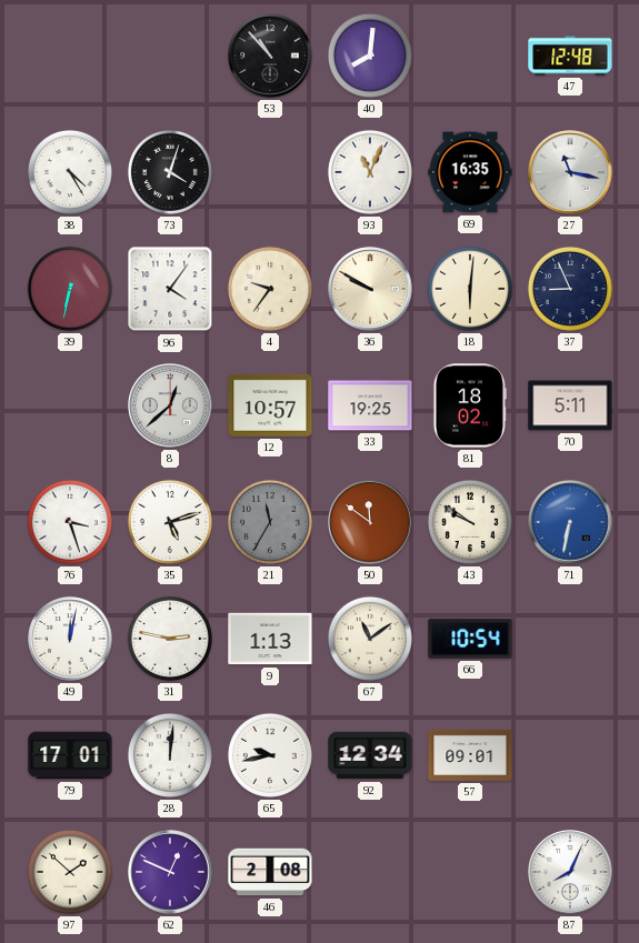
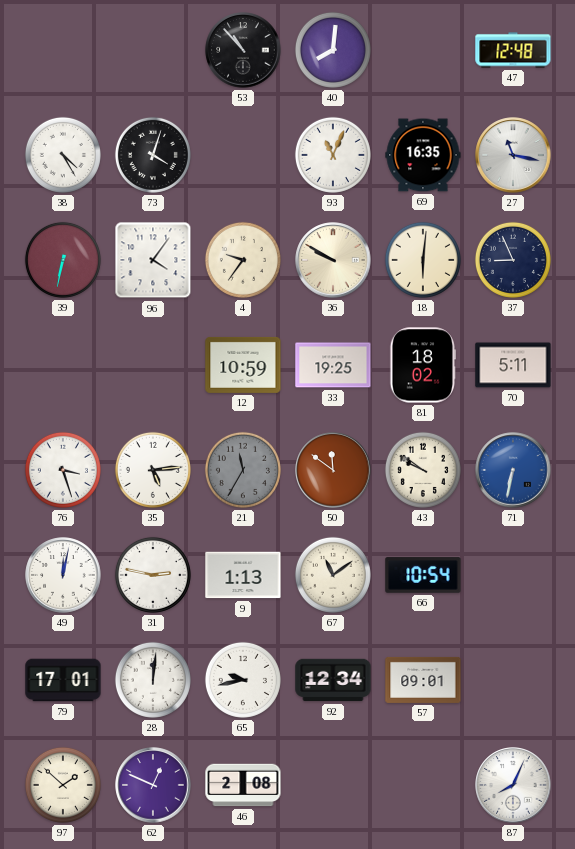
8: 12:38 -> none (170, 405)
12: 10:57 -> 10:59 (243, 365)
35: 5:12 -> 5:14 (153, 470)
